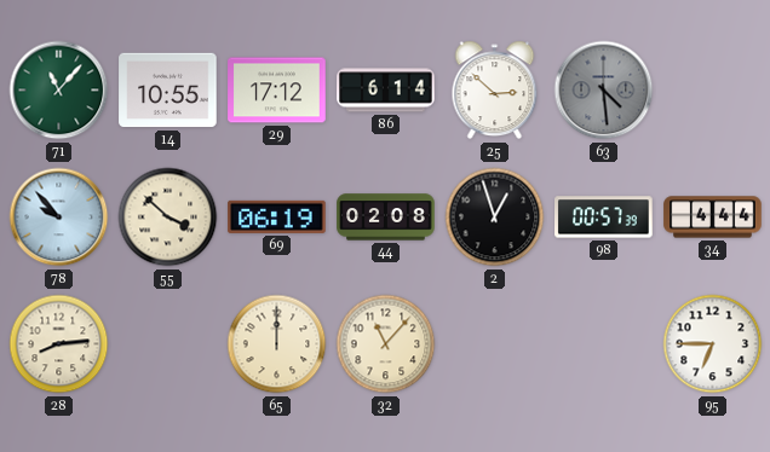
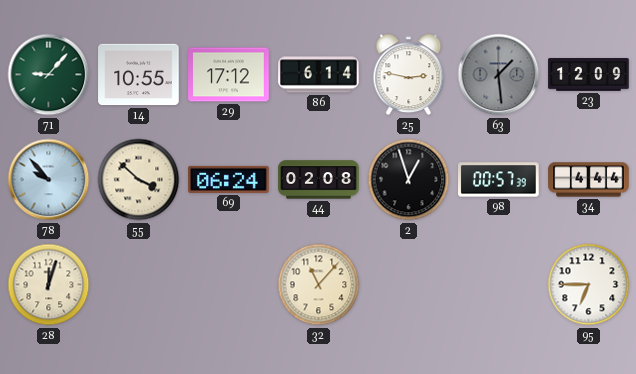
71: 11:07 -> 9:07 (49, 75)
25: 2:52 -> 2:47 (409, 75)
63: 4:29 -> 1:29 (499, 75)
23: none -> 12:09 (589, 75)
69: 06:19 -> 06:24 (229, 179)
28: 8:14 -> 12:03 (49, 285)
65: 12:00 -> none (277, 344)
